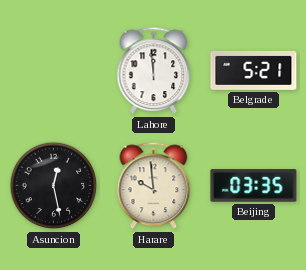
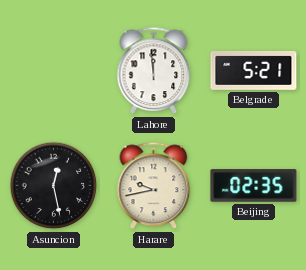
Harare: 9:59 -> 9:43 (154, 186)
Beijing: 03:35 -> 02:35 (254, 186)
